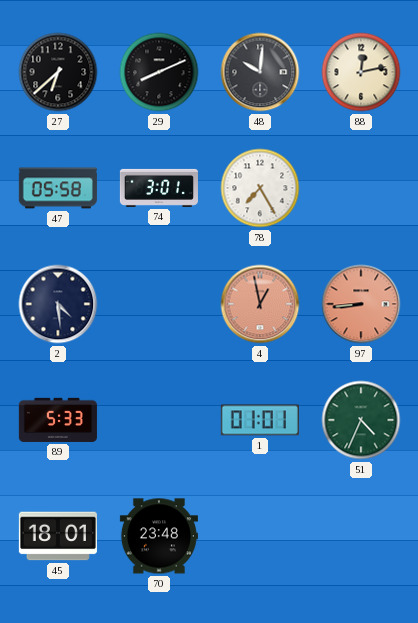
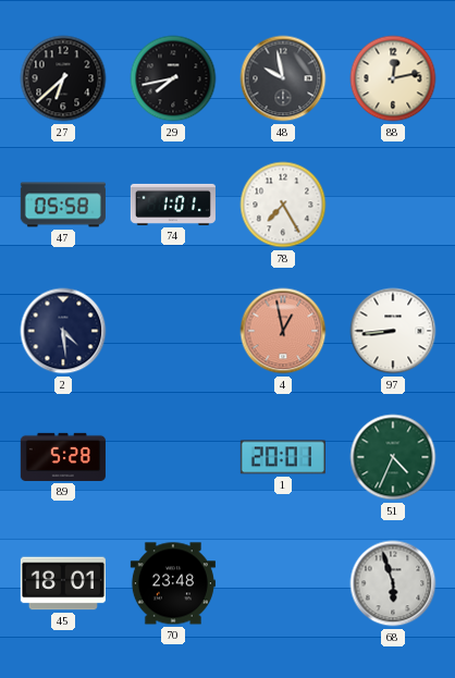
29: 8:11 -> 7:43 (173, 78)
48: 10:01 -> 9:58 (283, 78)
74: 3:01 -> 1:01 (173, 205)
97 dial: salmon -> white (393, 331)
89: 5:33 -> 5:28 (63, 457)
1: 01:01 -> 20:01 (283, 457)
68: none -> 5:57 (393, 583)
